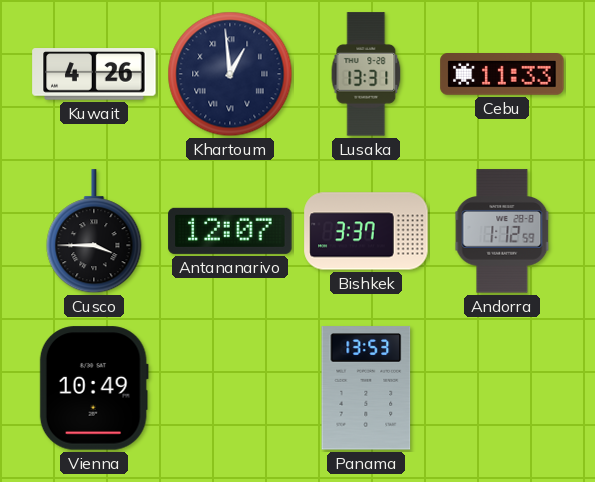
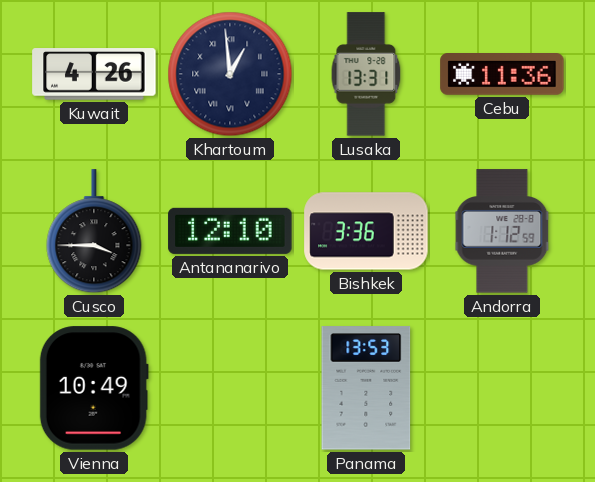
Cebu: 11:33 -> 11:36 (502, 75)
Antananarivo: 12:07 -> 12:10 (230, 231)
Bishkek: 3:37 -> 3:36 (366, 231)
